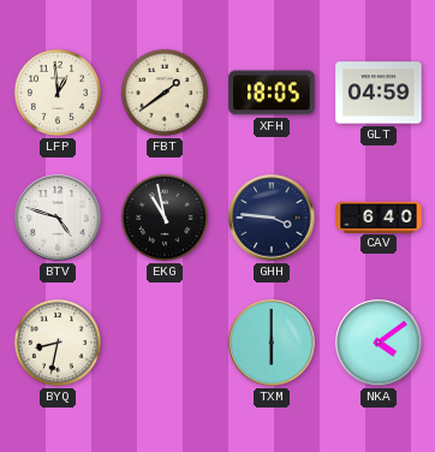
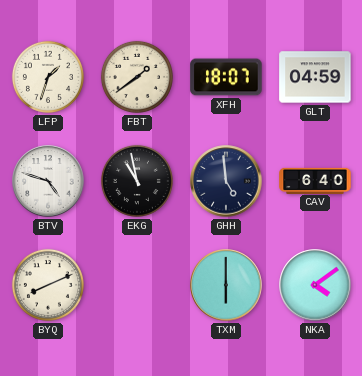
LFP: 12:59 -> 1:33 (48, 77)
XFH: 18:05 -> 18:07 (226, 77)
GHH: 3:46 -> 4:59 (226, 181)
BYQ: 8:32 -> 8:11 (48, 285)
